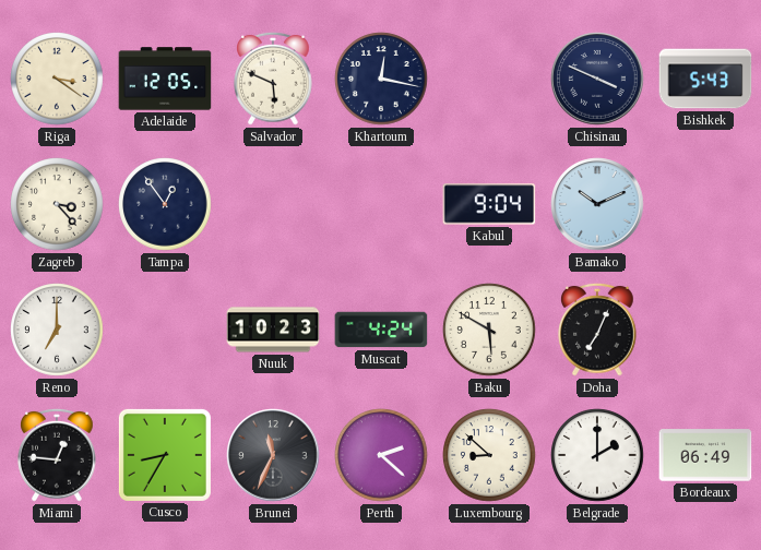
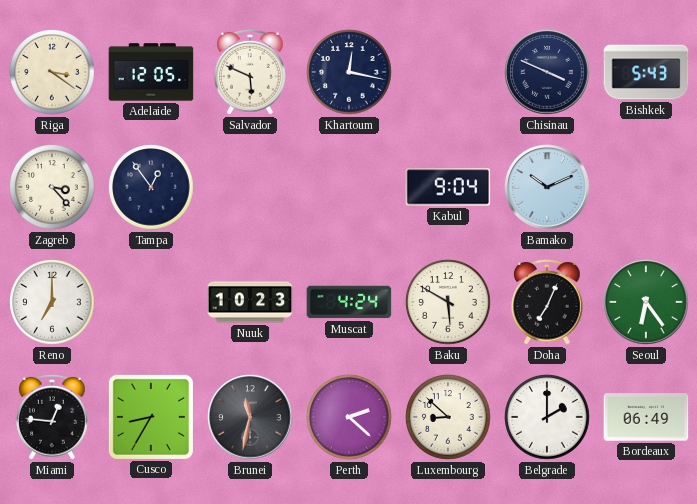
Seoul: none -> 6:24 (646, 302)
Brunei: 11:34 -> 11:32 (250, 417)
